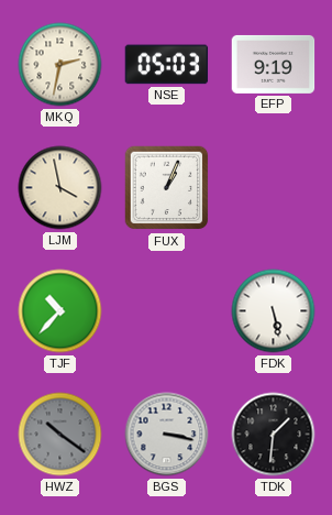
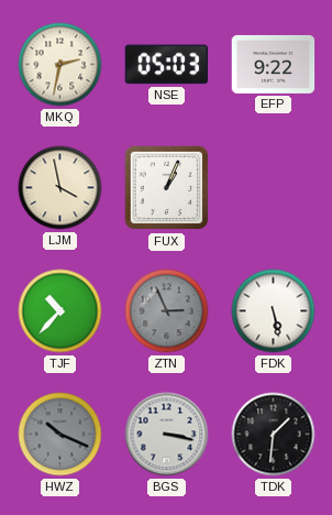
EFP: 9:19 -> 9:22 (274, 64)
ZTN: none -> 2:56 (167, 311)
HWZ: 10:21 -> 10:19 (60, 435)
